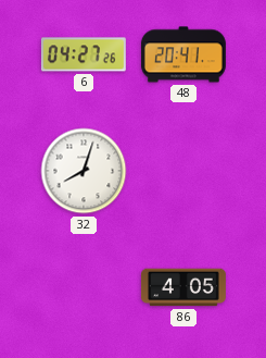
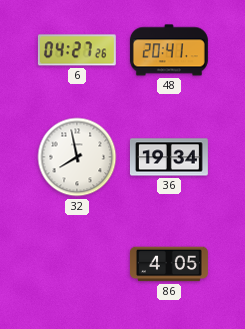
32: 8:03 -> 7:58 (77, 157)
36: none -> 19:34 (169, 157)
